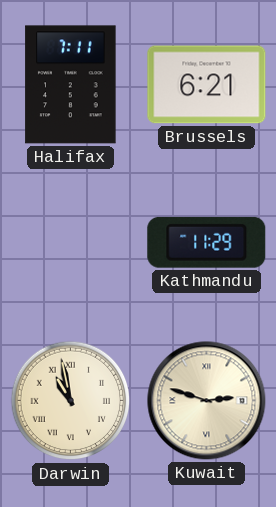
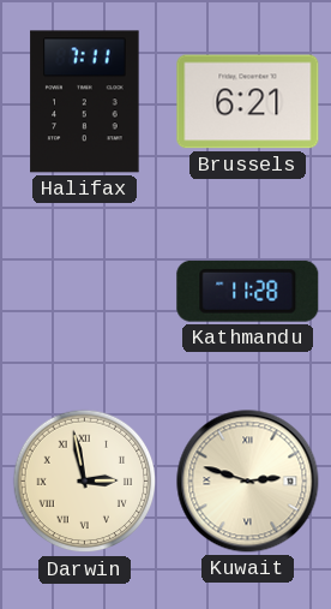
Kathmandu: 11:29 -> 11:28 (248, 291)
Darwin: 10:58 -> 2:58 (85, 482)
